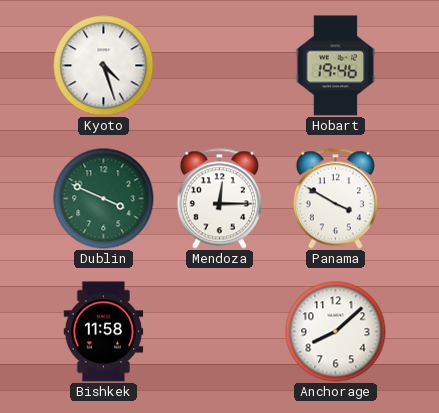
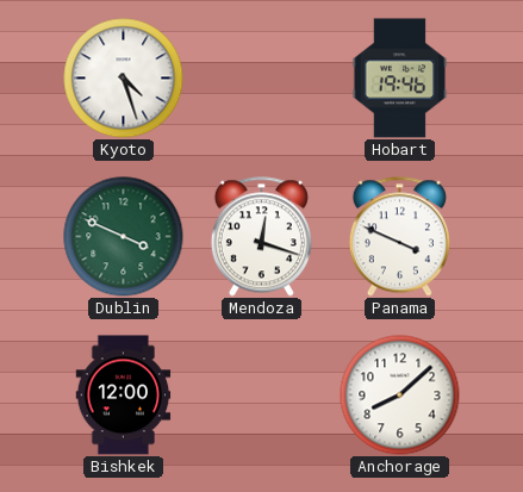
Mendoza: 12:15 -> 12:18 (261, 237)
Panama: 3:50 -> 3:49 (399, 237)
Bishkek: 11:58 -> 12:00 (124, 396)
